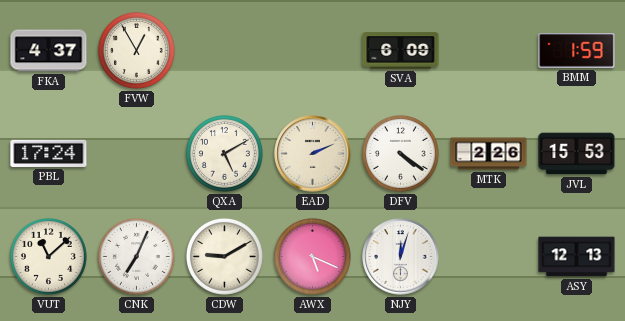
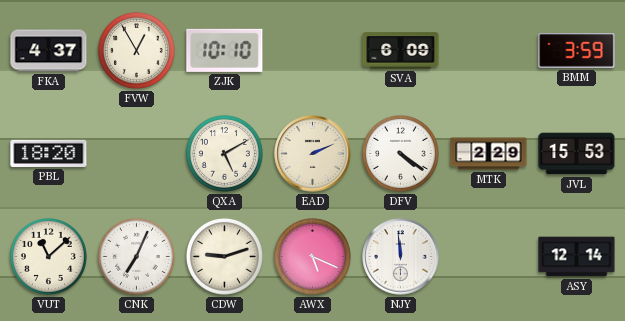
ZJK: none -> 10:10 (225, 50)
BMM: 1:59 -> 3:59 (577, 51)
PBL: 17:24 -> 18:20 (49, 153)
MTK: 2:26 -> 2:29 (489, 154)
CDW: 9:10 -> 9:12 (225, 256)
NJY: 12:03 -> 11:59 (401, 257)
ASY: 12:13 -> 12:14 (577, 257)
